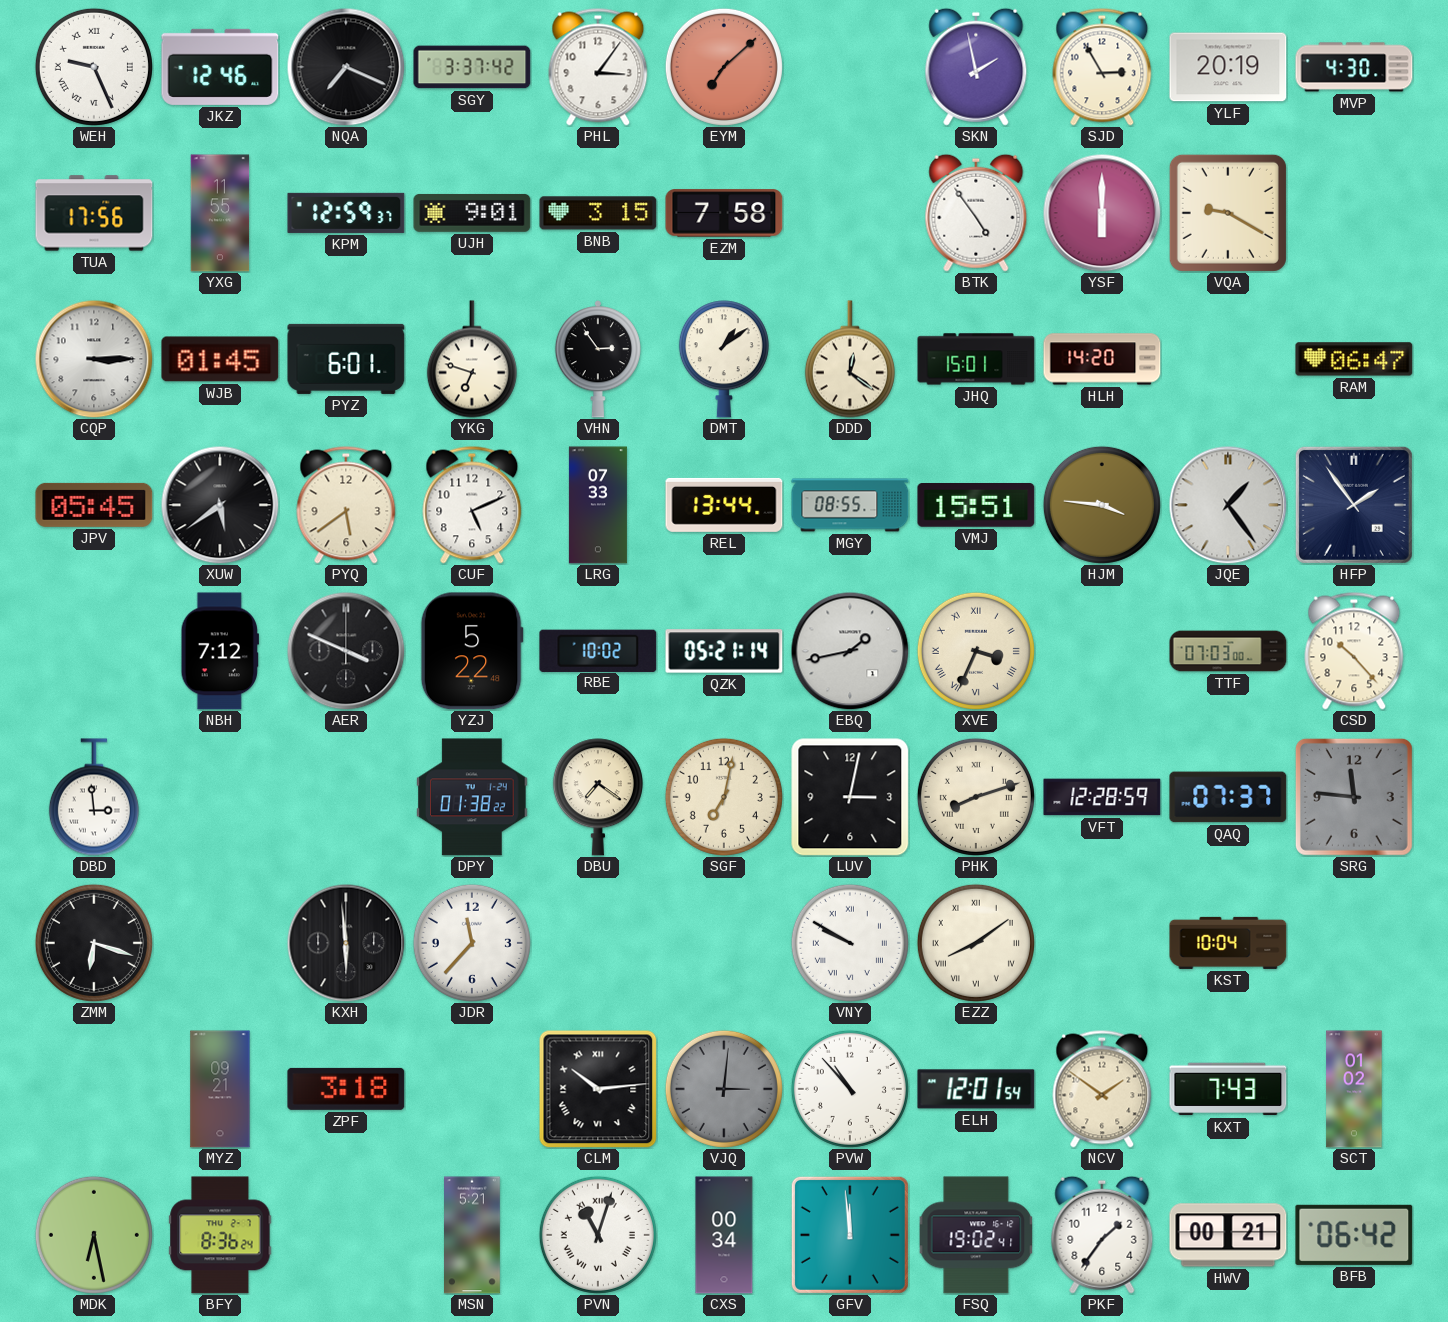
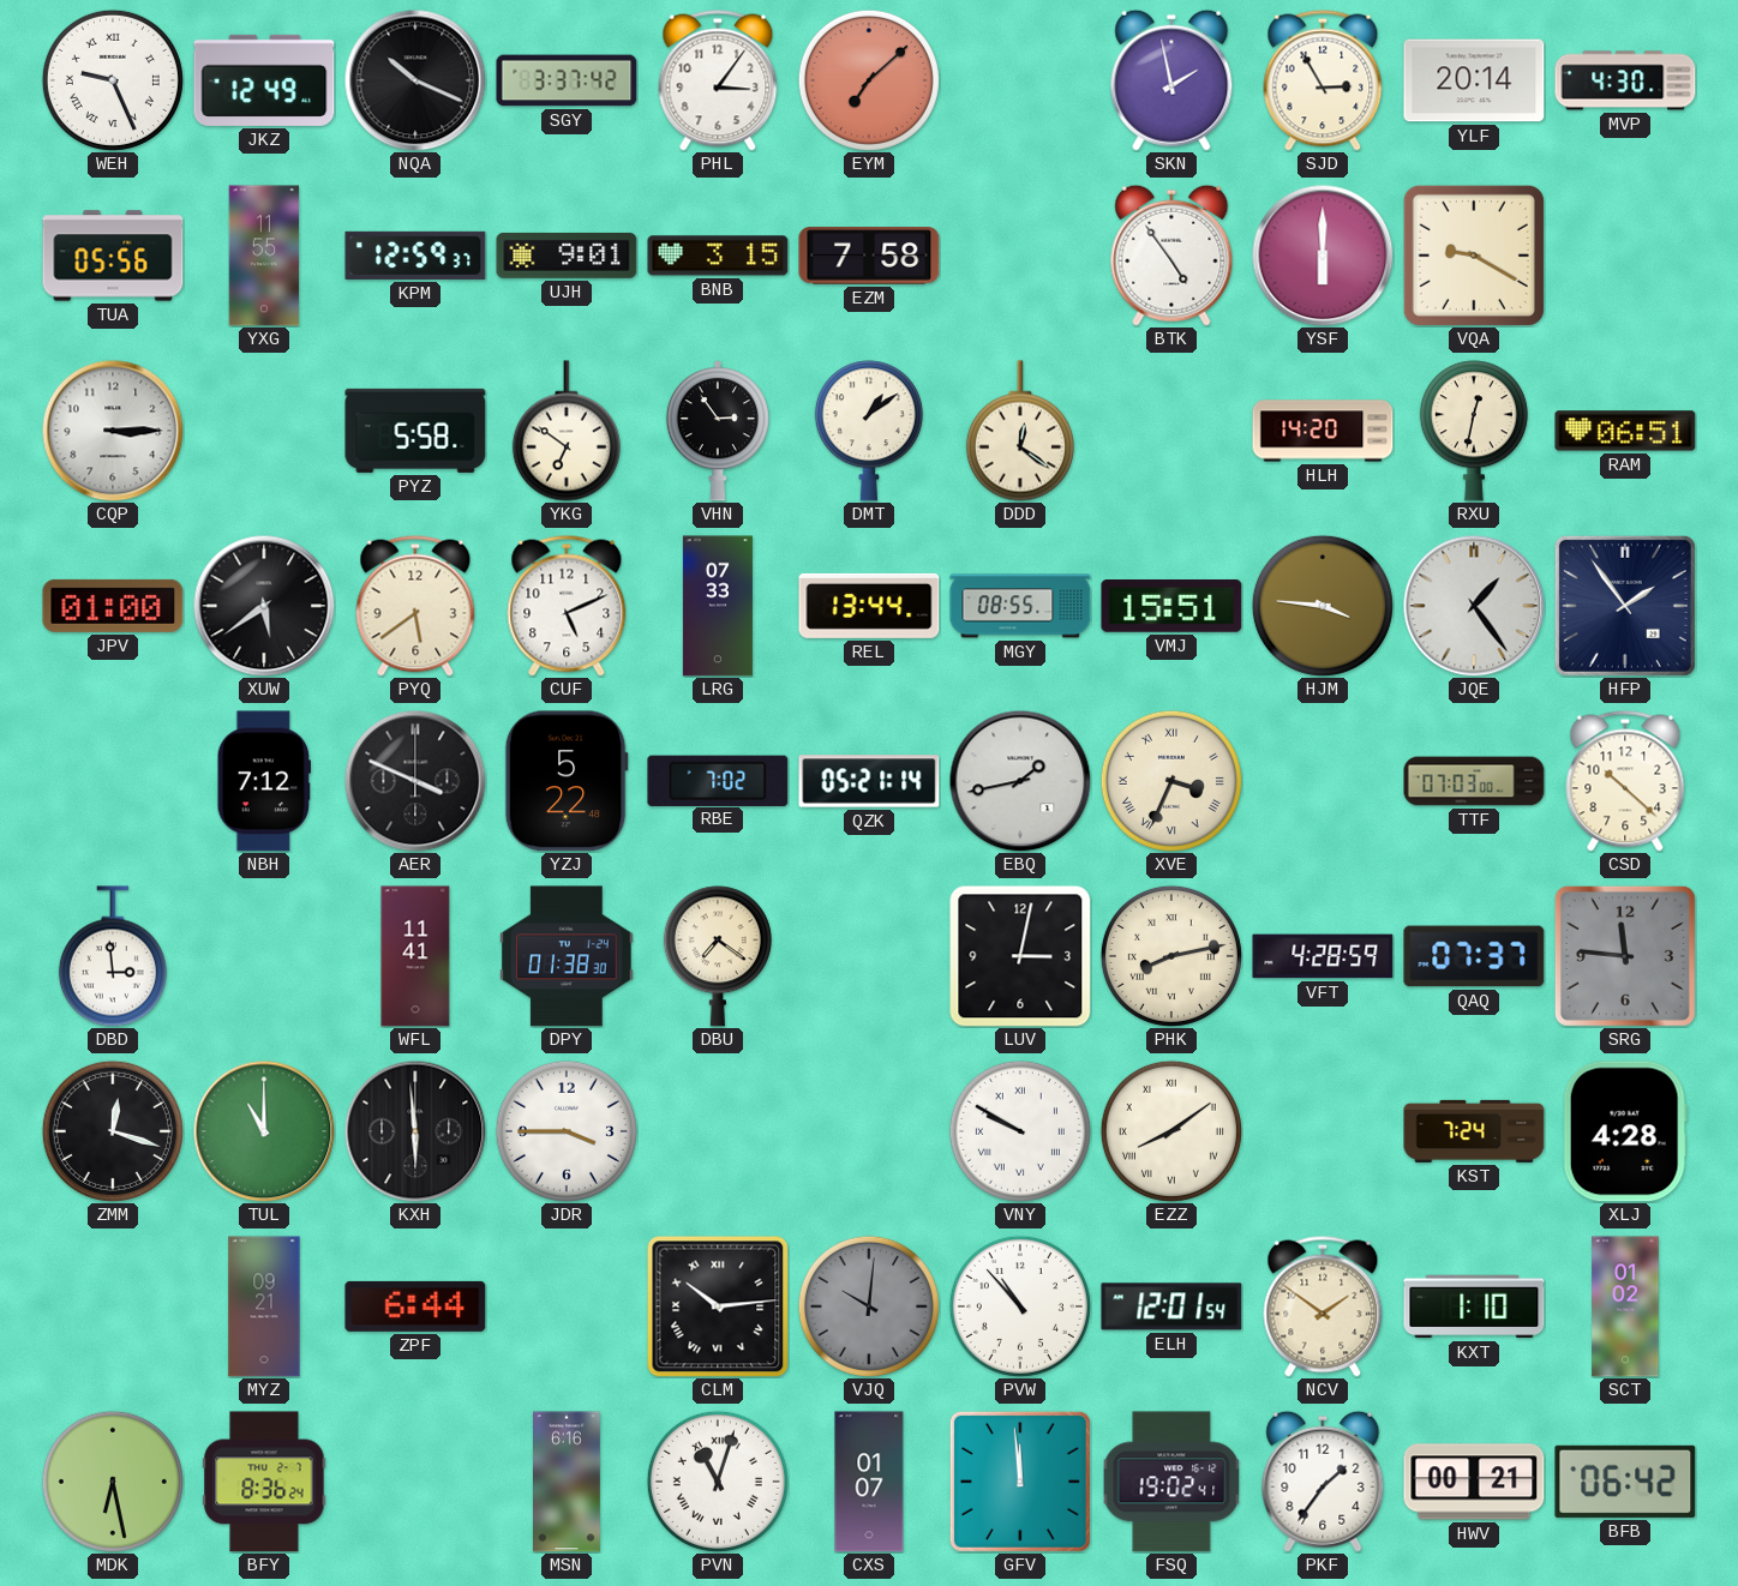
JKZ: 12:46 -> 12:49 (264, 80)
NQA: 7:19 -> 10:19 (415, 80)
YLF: 20:19 -> 20:14 (1474, 80)
TUA: 17:56 -> 05:56 (113, 256)
WJB: 01:45 -> none (220, 359)
PYZ: 6:01 -> 5:58 (415, 431)
YKG: 6:48 -> 6:51 (567, 431)
JHQ: 15:01 -> none (976, 359)
RXU: none -> 12:32 (1474, 431)
RAM: 06:47 -> 06:51 (1625, 431)
JPV: 05:45 -> 01:00 (113, 606)
RBE: 10:02 -> 7:02 (718, 780)
CSD: 10:23 -> 10:22 (1625, 781)
WFL: none -> 11:41 (415, 956)
DPY: 01:38:22 -> 01:38:30 (567, 956)
SGF: 7:02 -> none (724, 797)
PHK: 8:12 -> 8:13 (1171, 956)
VFT: 12:28 -> 4:28 (1323, 956)
ZMM: 6:18 -> 12:18 (113, 1131)
TUL: none -> 11:00 (264, 1131)
JDR: 11:37 -> 3:45 (567, 1131)
KST: 10:04 -> 7:24 (1474, 1131)
XLJ: none -> 4:28 (1625, 1131)
ZPF: 3:18 -> 6:44 (415, 1306)
VJQ: 3:01 -> 10:01 (869, 1306)
KXT: 7:43 -> 1:10 (1474, 1306)
MSN: 5:21 -> 6:16 (568, 1482)
CXS: 00:34 -> 01:07 (869, 1482)
